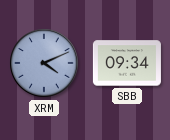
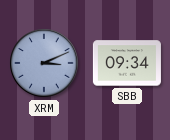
XRM: 4:11 -> 3:11 (44, 63)
